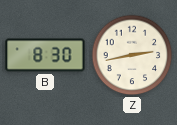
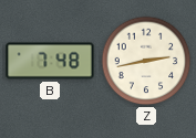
B: 8:30 -> 7:48 (50, 61)
